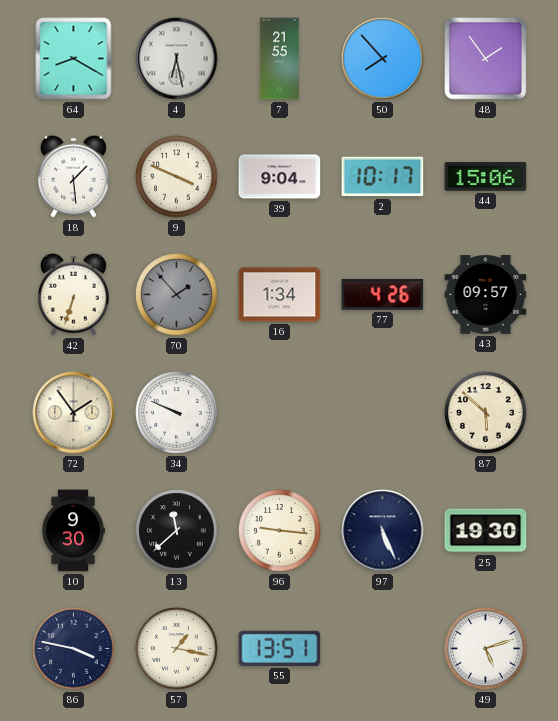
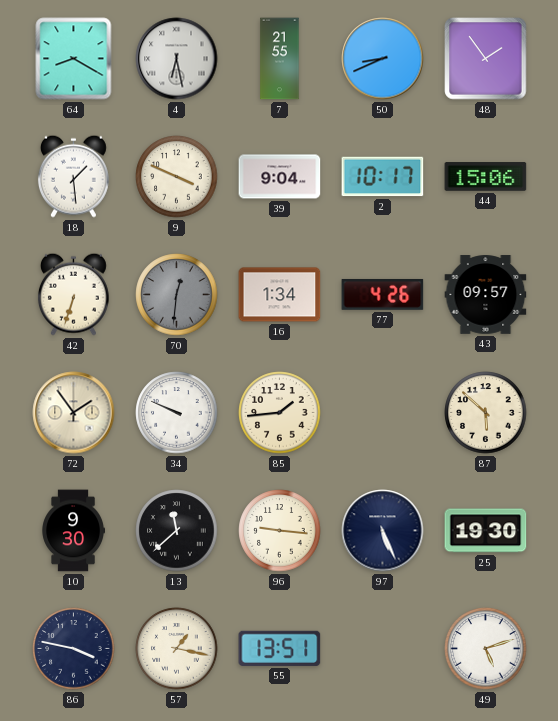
50: 7:53 -> 8:41 (383, 59)
70: 1:53 -> 12:31 (177, 295)
85: none -> 1:44 (280, 413)
